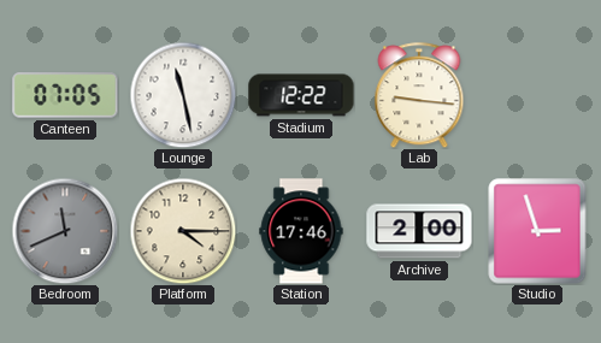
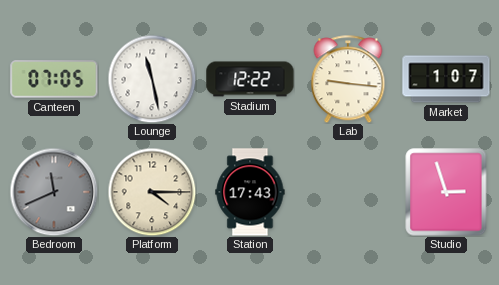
Market: none -> 1:07 (446, 79)
Station: 17:46 -> 17:43 (250, 192)
Archive: 2:00 -> none (419, 231)
